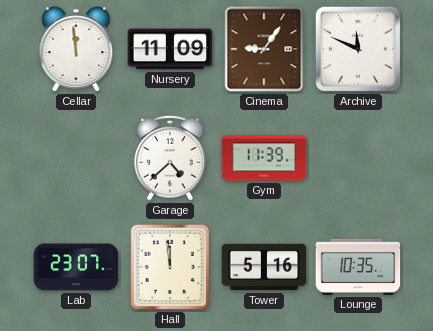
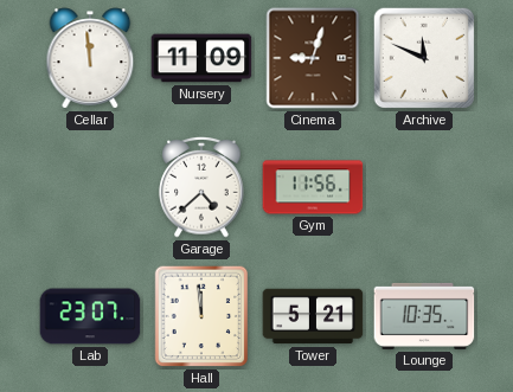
Cinema: 9:06 -> 9:03 (313, 58)
Gym: 11:39 -> 11:56 (313, 187)
Tower: 5:16 -> 5:21 (313, 316)
